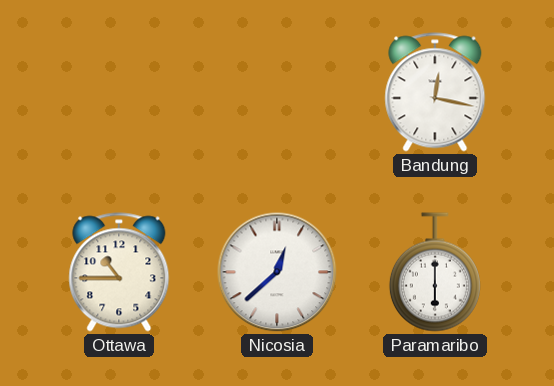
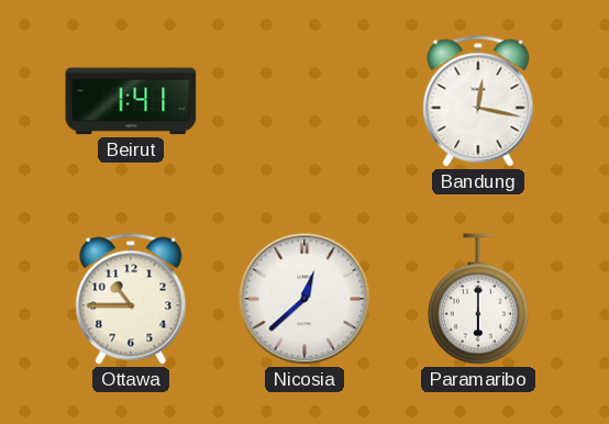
Beirut: none -> 1:41 (131, 101)
